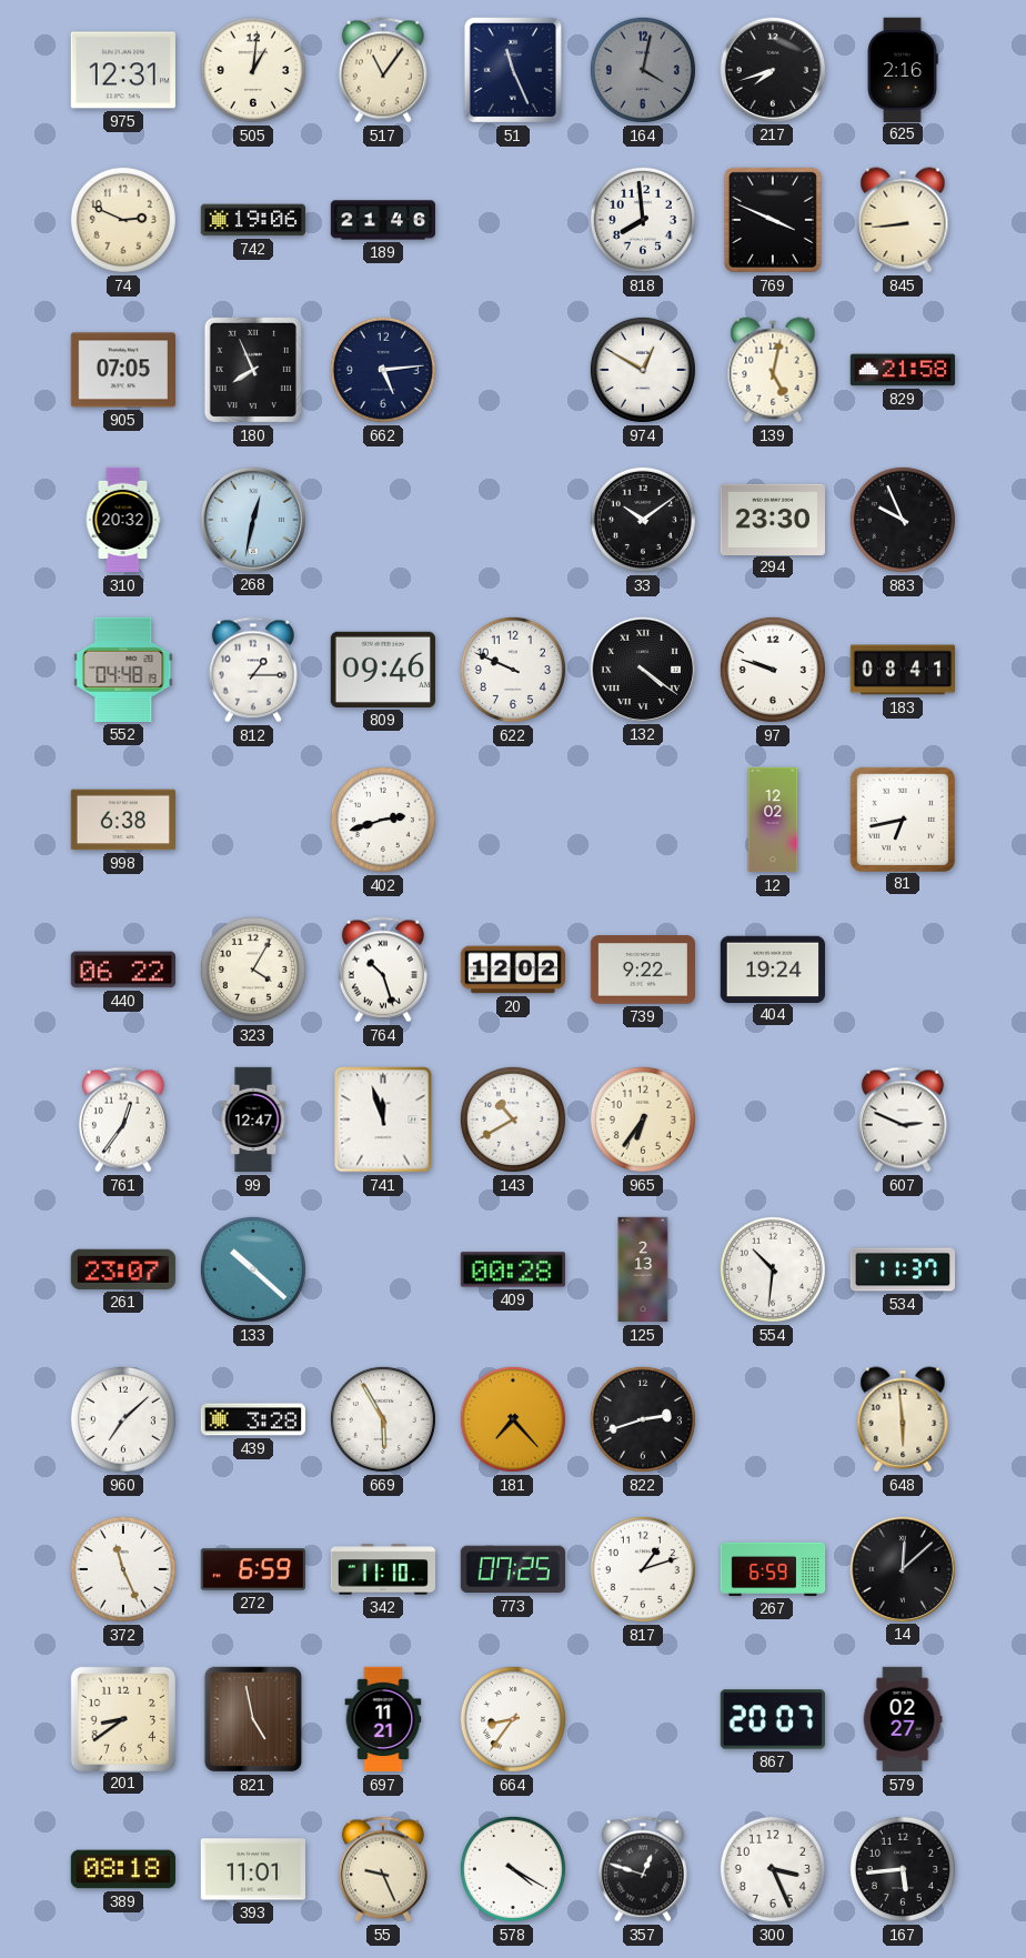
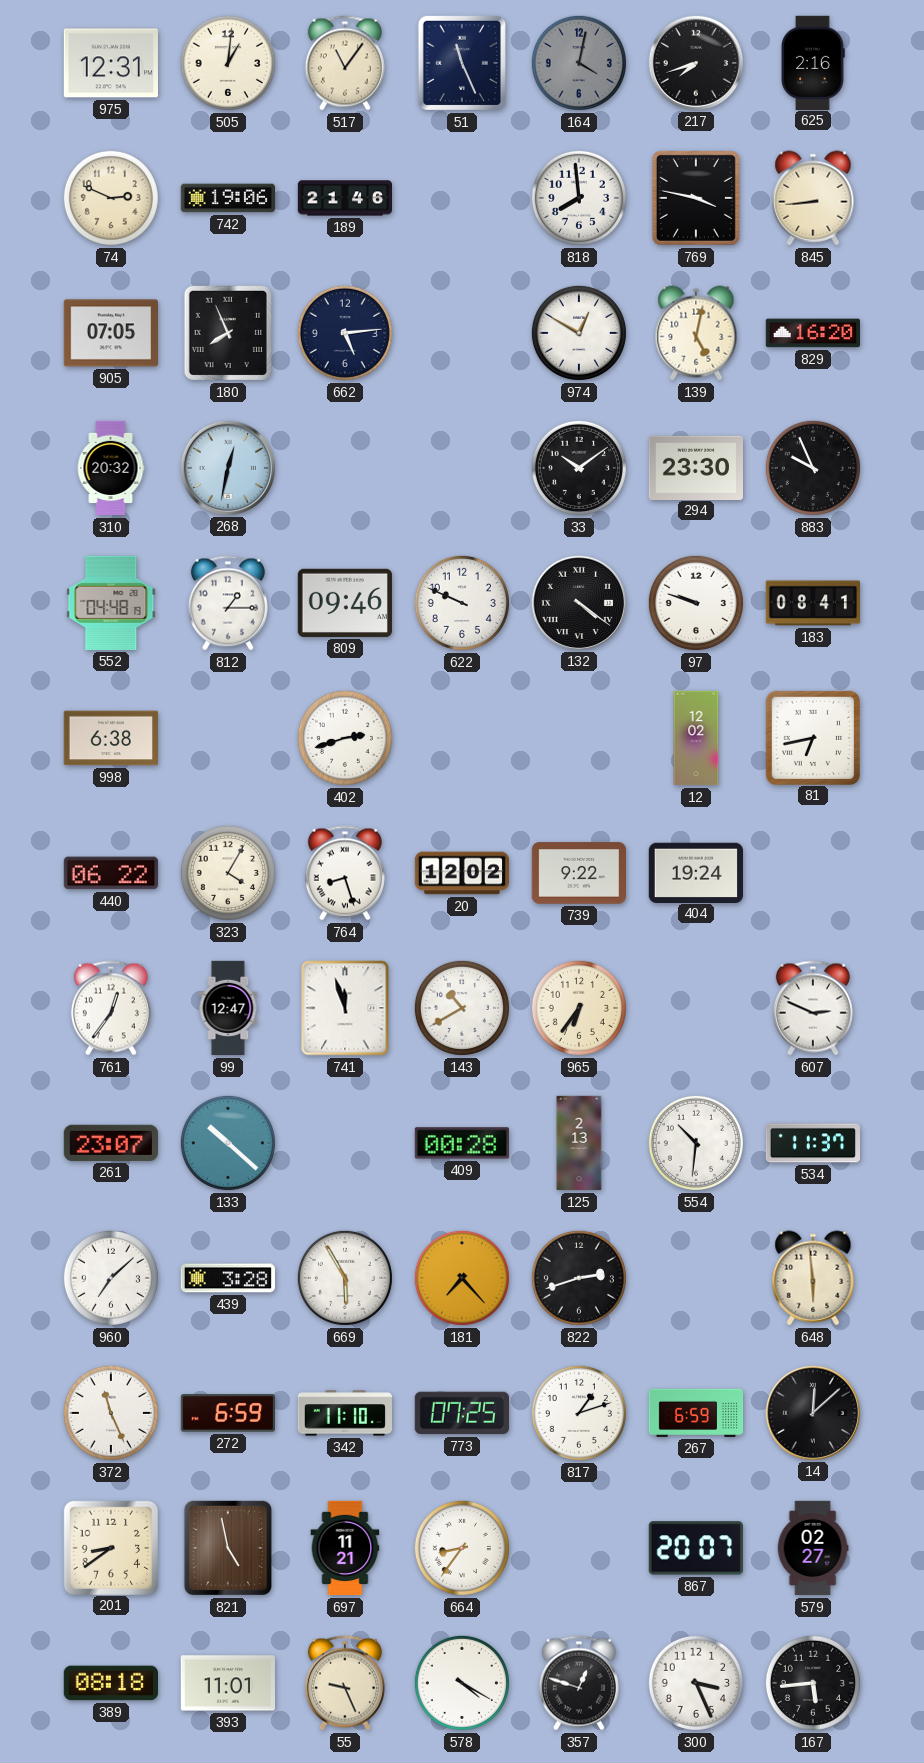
769: 3:49 -> 3:47 (696, 198)
829: 21:58 -> 16:20 (812, 333)
764: 10:27 -> 8:27 (345, 873)
